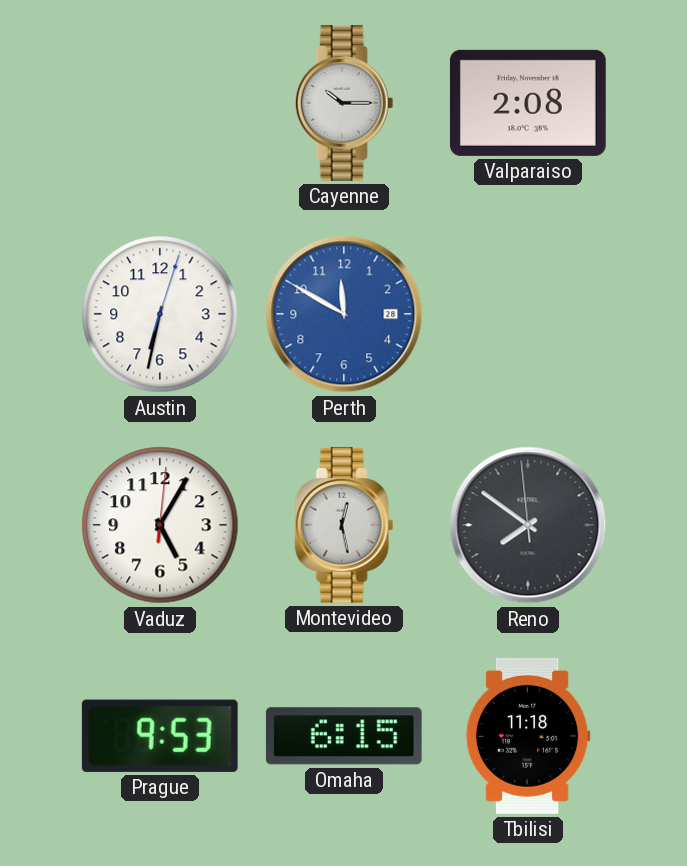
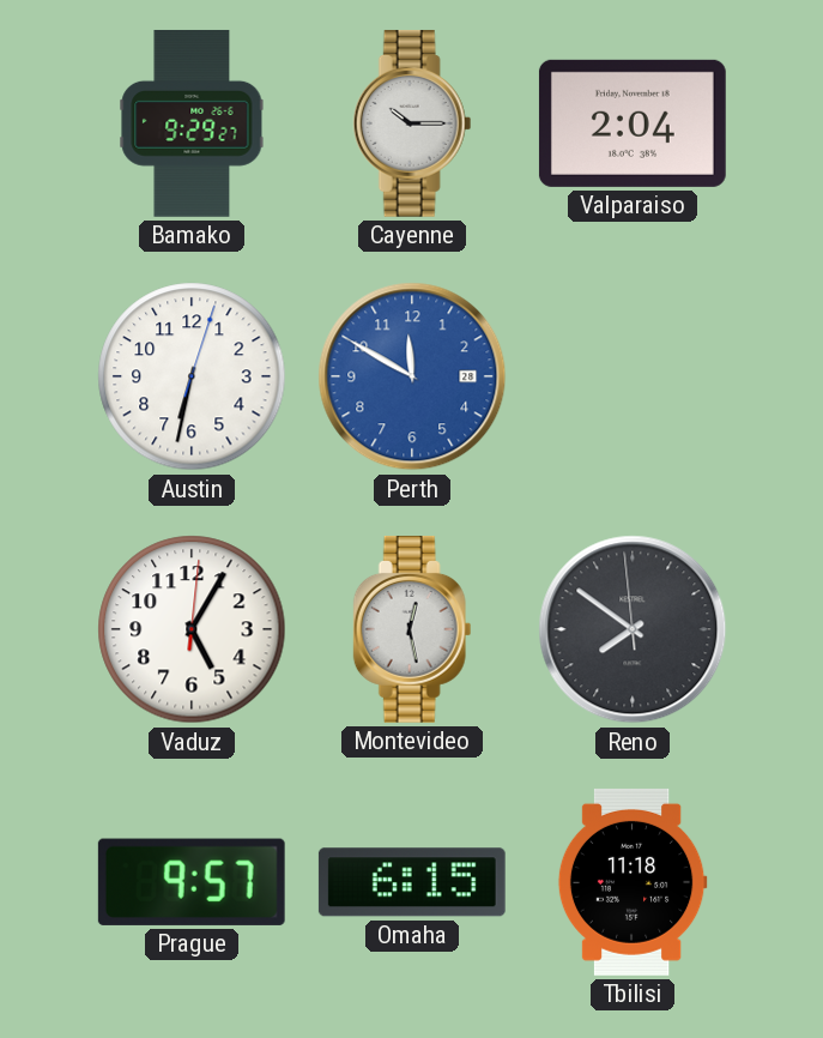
Bamako: none -> 9:29 (192, 123)
Valparaiso: 2:08 -> 2:04 (633, 123)
Prague: 9:53 -> 9:57 (192, 882)
